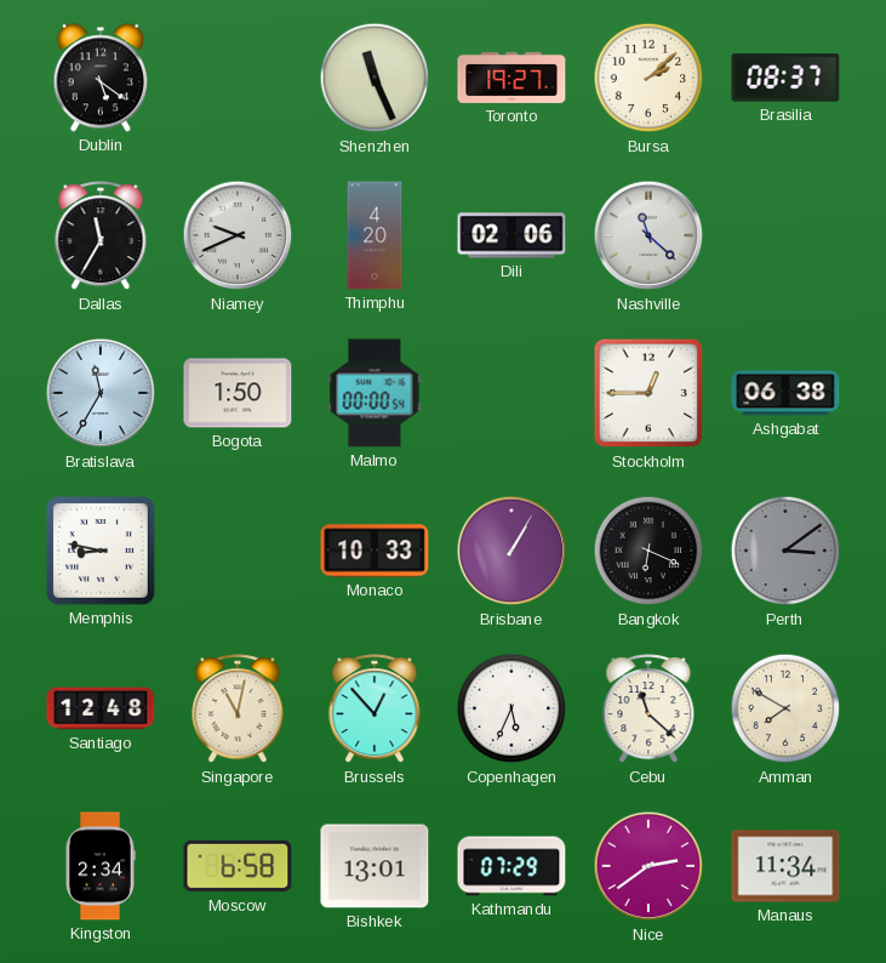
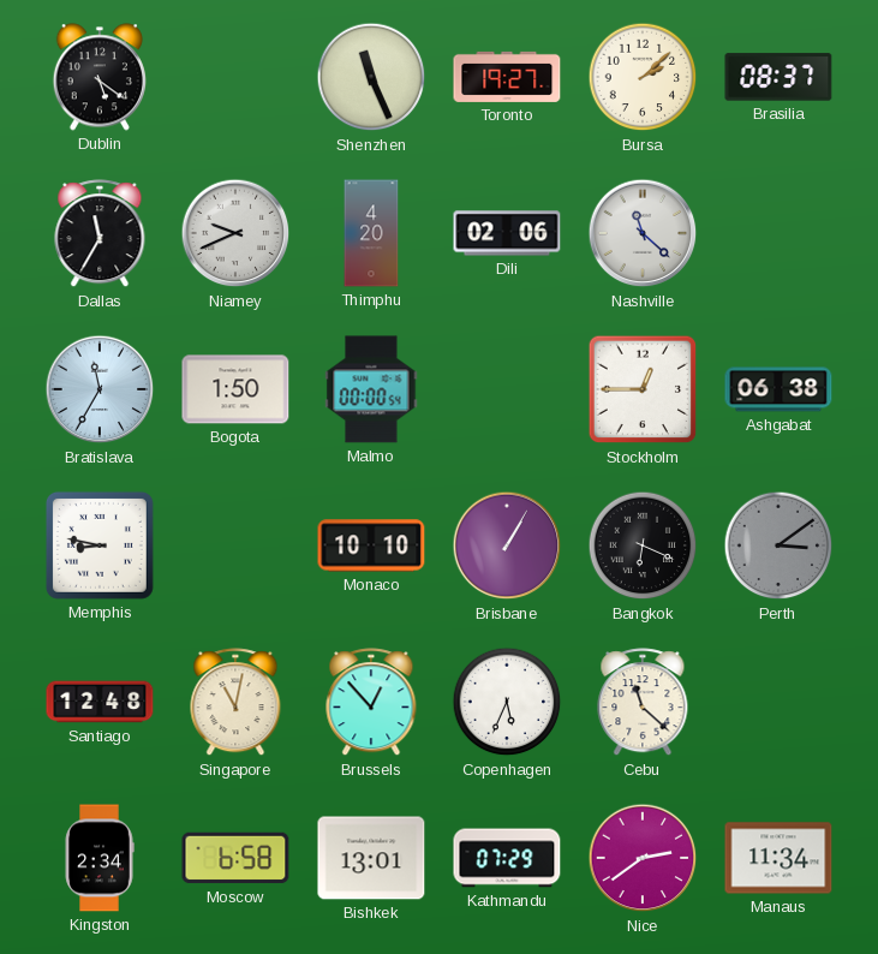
Monaco: 10:33 -> 10:10 (371, 545)
Amman: 7:50 -> none (785, 708)
